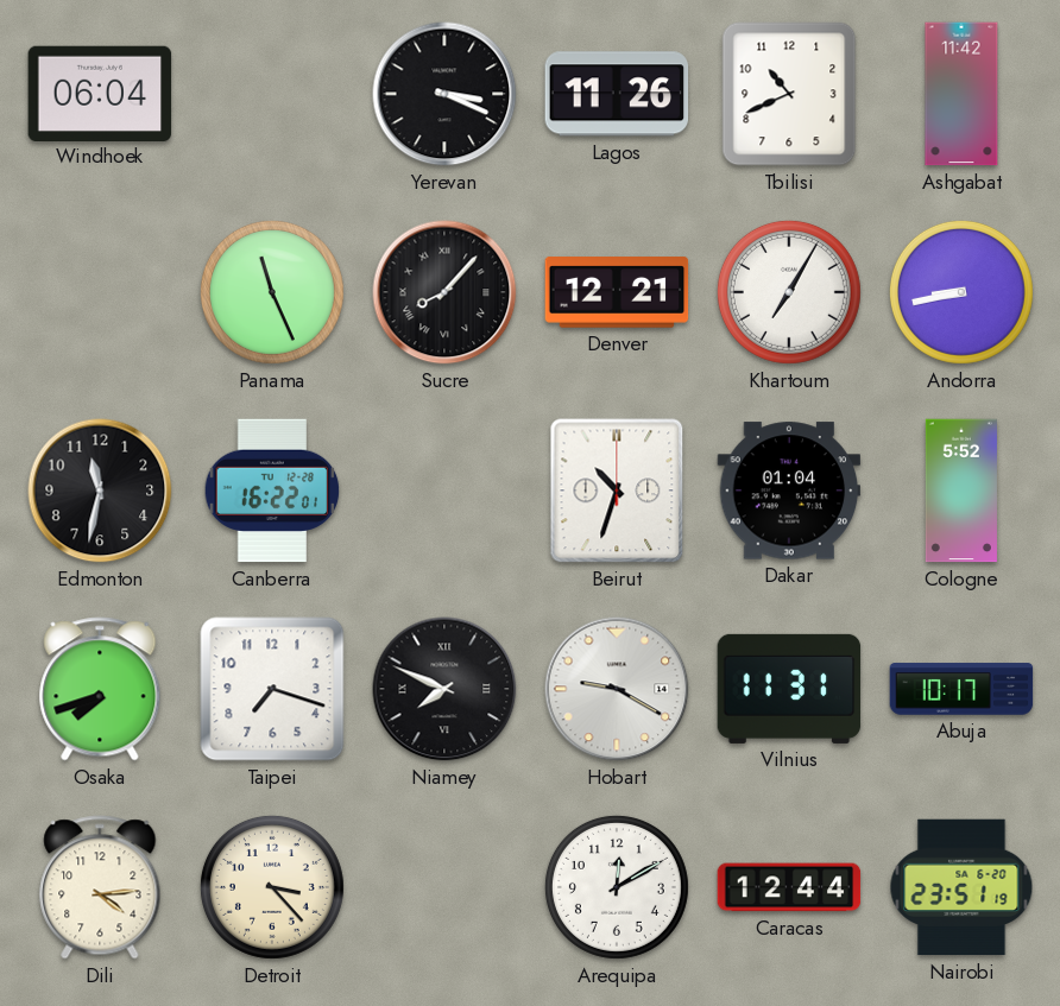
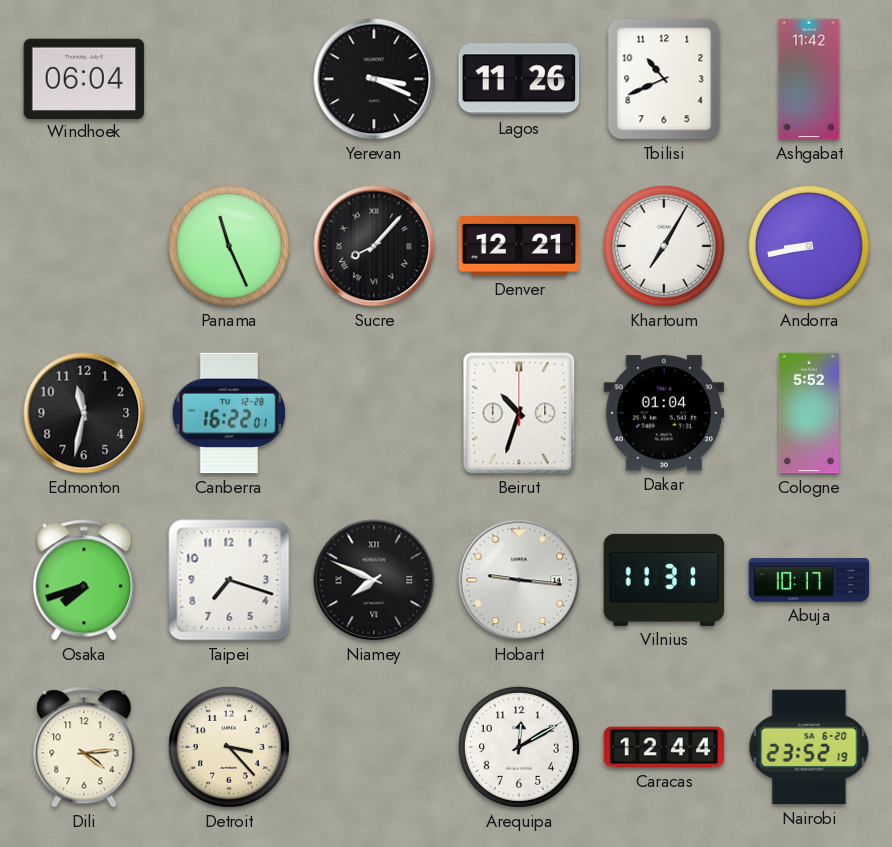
Hobart: 9:20 -> 9:16 (519, 580)
Nairobi: 23:51 -> 23:52 (809, 747)
